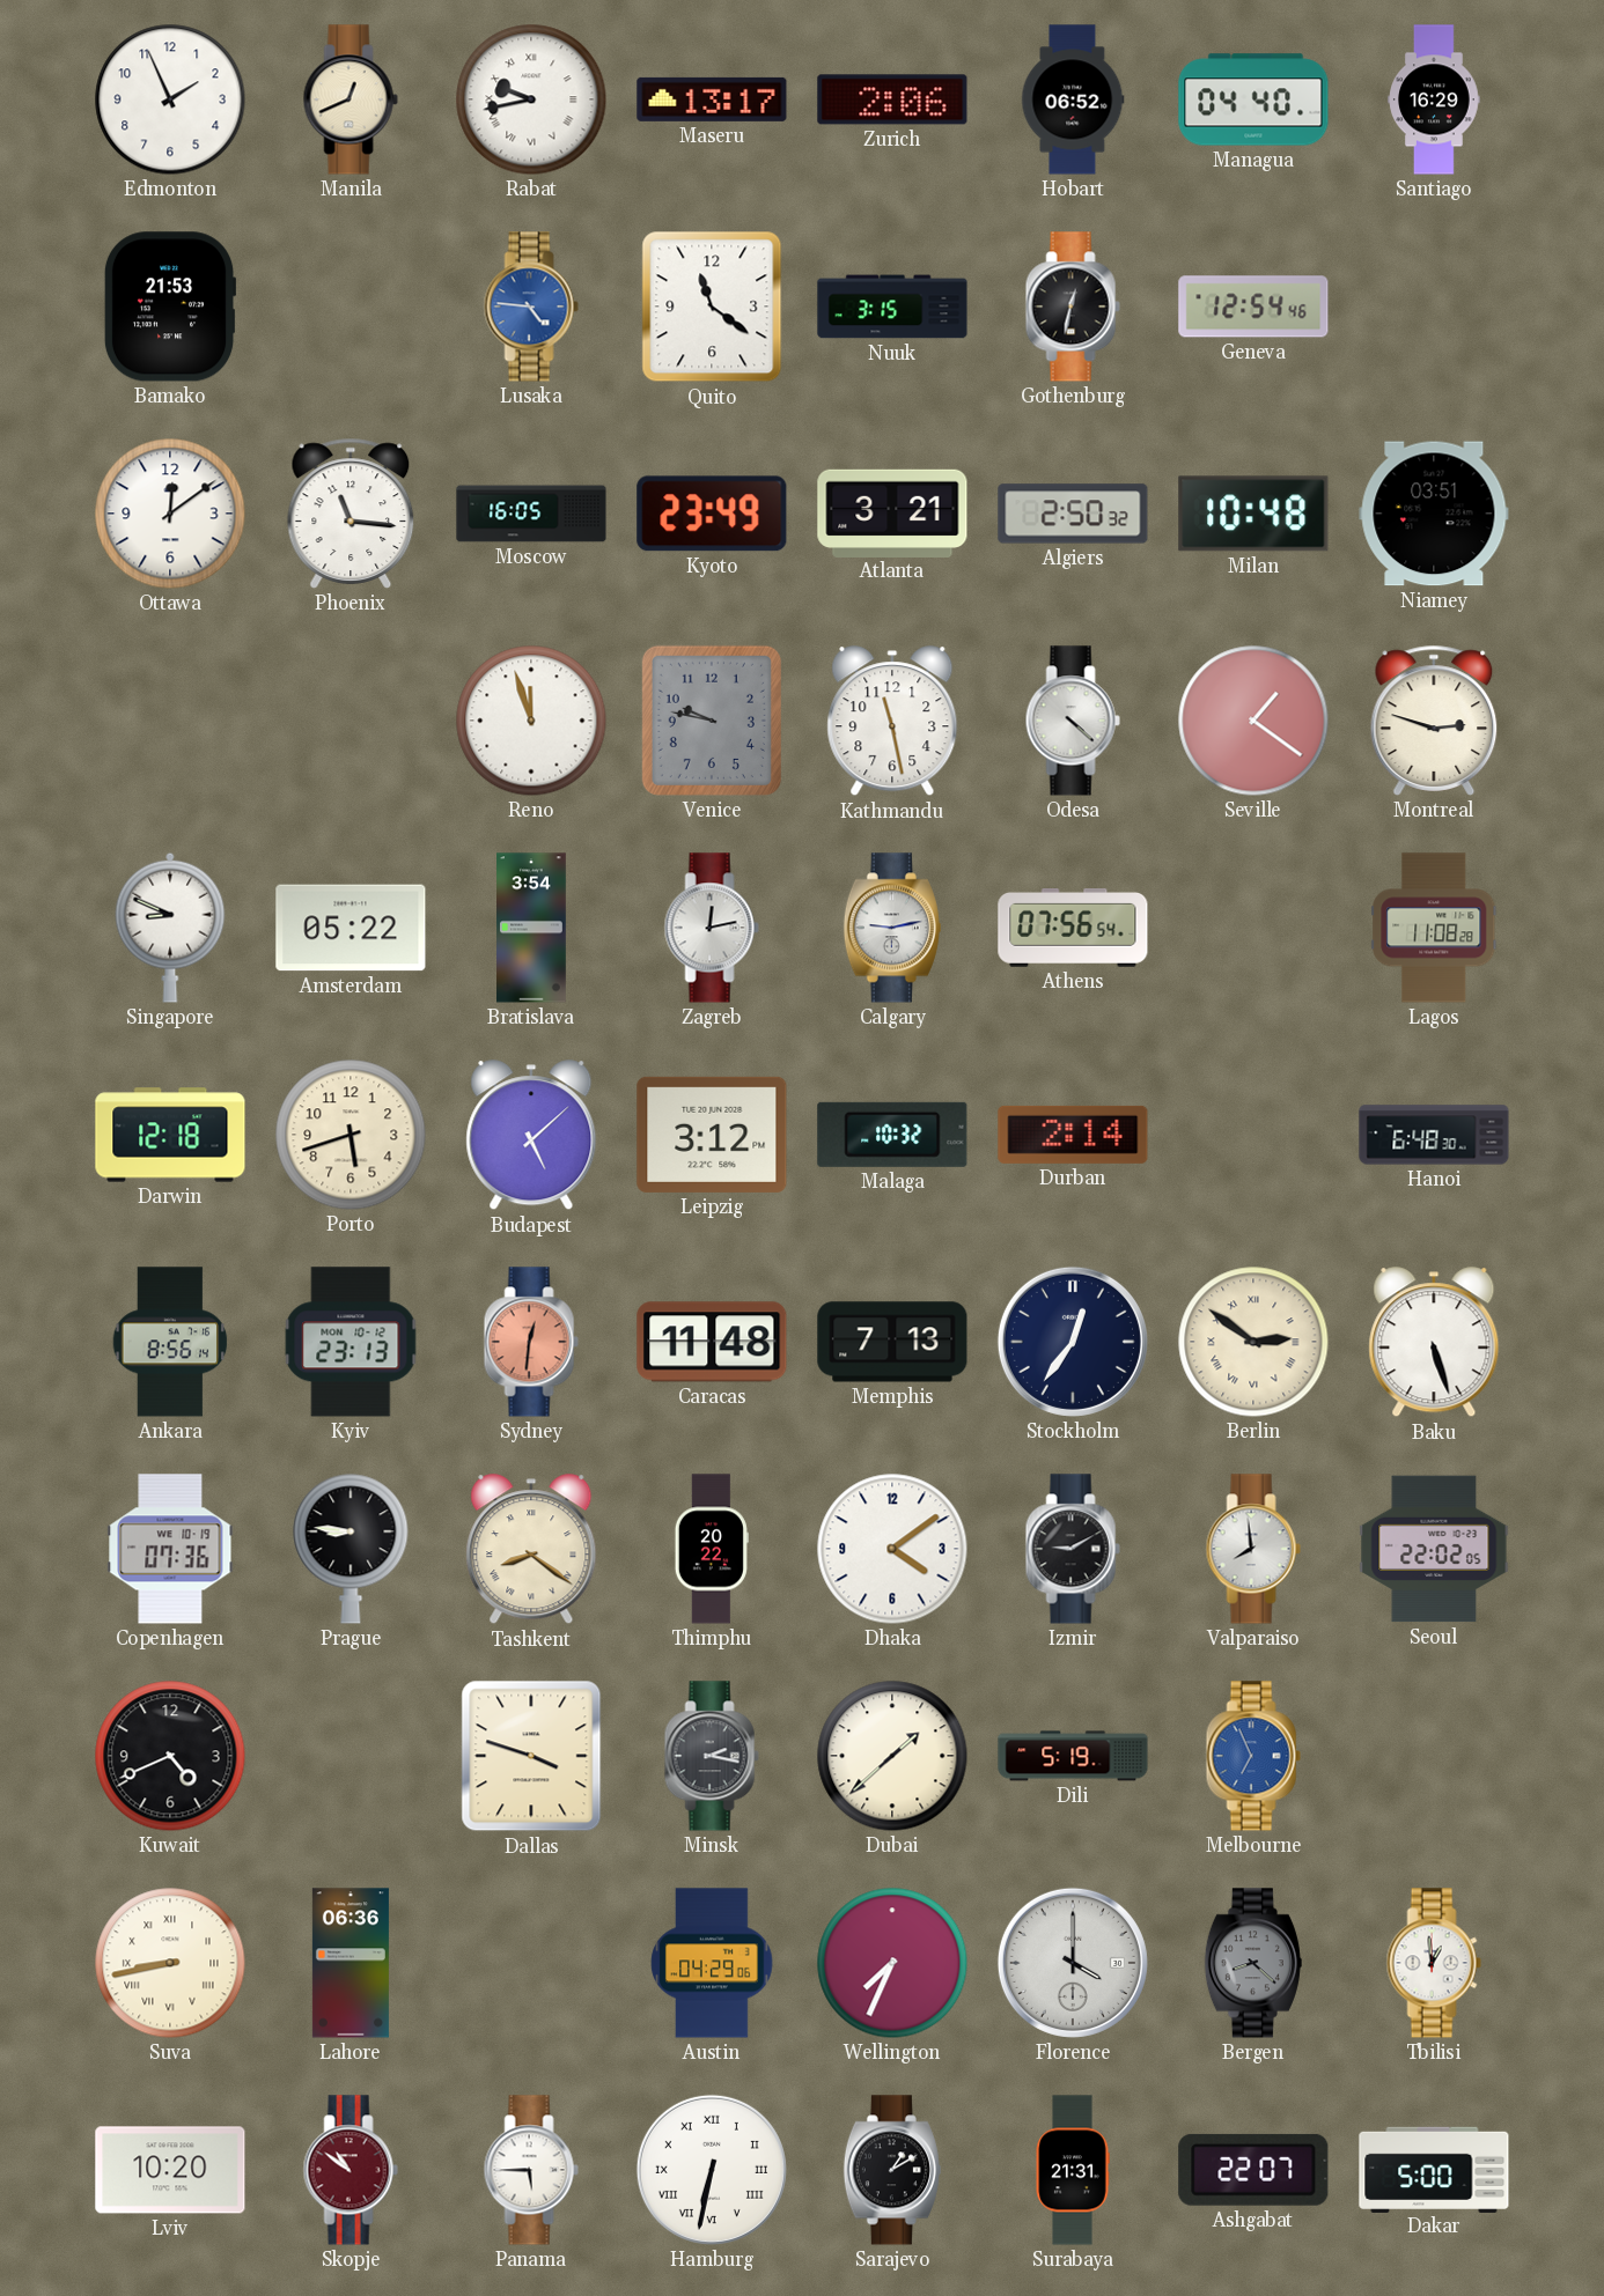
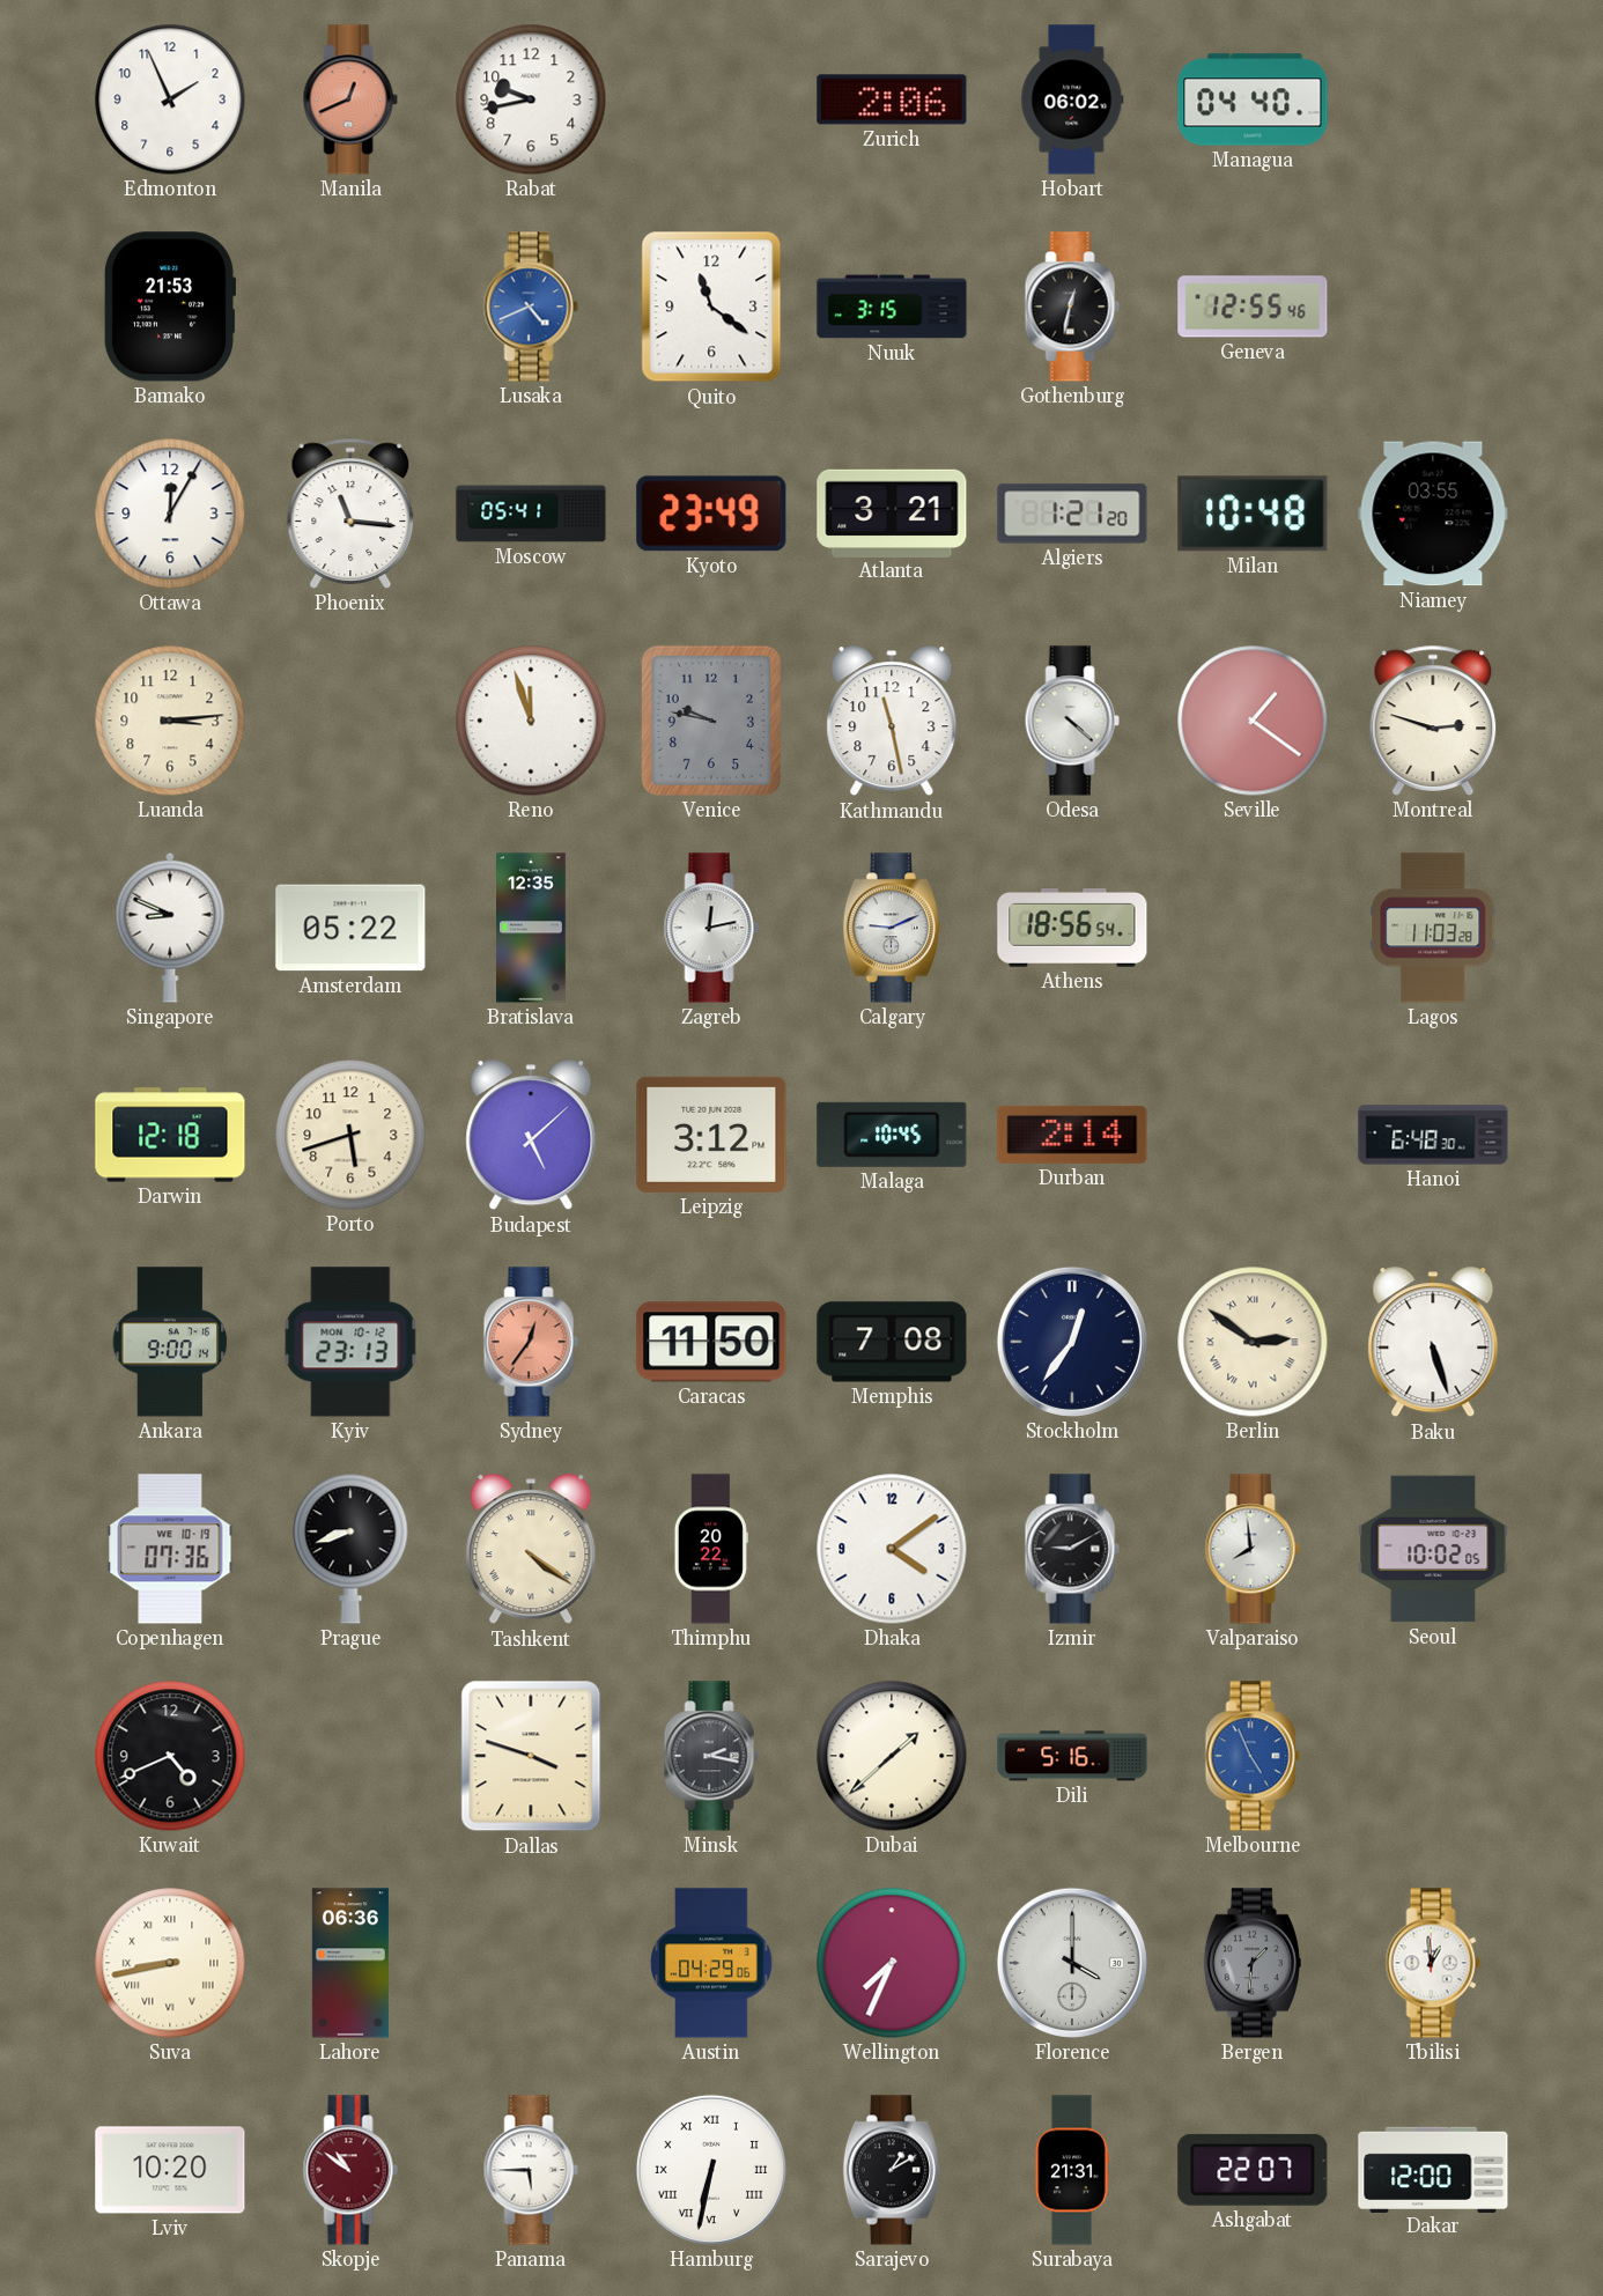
Manila dial: cream -> salmon (350, 99)
Rabat numerals: Roman -> Arabic (531, 99)
Maseru: 13:17 -> none (712, 99)
Hobart: 06:52 -> 06:02 (1072, 99)
Santiago: 16:29 -> none (1434, 99)
Lusaka: 4:46 -> 4:41 (531, 307)
Geneva: 12:54 -> 12:55 (1253, 307)
Ottawa: 12:09 -> 12:05 (170, 514)
Moscow: 16:05 -> 05:41 (531, 514)
Algiers: 2:50 -> 1:21 (1072, 514)
Niamey: 03:51 -> 03:55 (1433, 514)
Luanda: none -> 3:14 (170, 721)
Bratislava: 3:54 -> 12:35 (532, 928)
Calgary: 9:13 -> 9:11 (892, 928)
Athens: 07:56 -> 18:56 (1072, 929)
Lagos: 11:08 -> 11:03 (1433, 928)
Malaga: 10:32 -> 10:45 (892, 1135)
Ankara: 8:56 -> 9:00 (170, 1342)
Sydney: 12:31 -> 12:36 (531, 1342)
Caracas: 11:48 -> 11:50 (711, 1342)
Memphis: 7:13 -> 7:08 (892, 1342)
Prague: 8:46 -> 8:42 (350, 1549)
Tashkent: 8:21 -> 4:21 (531, 1550)
Seoul: 22:02 -> 10:02 (1433, 1549)
Dili: 5:19 -> 5:16 (1072, 1756)
Melbourne: 6:56 -> 4:56 (1253, 1756)
Bergen: 8:22 -> 1:31 (1253, 1963)
Dakar: 5:00 -> 12:00 (1433, 2169)
